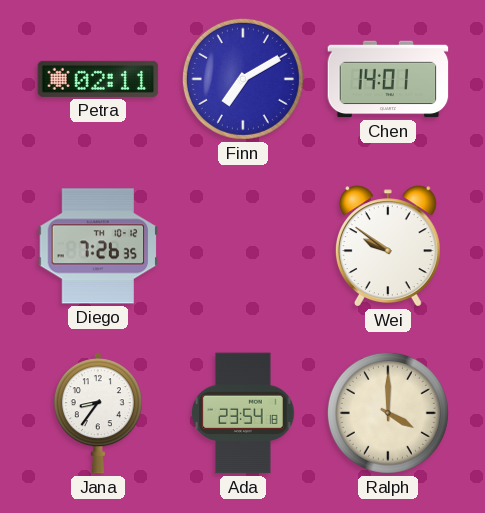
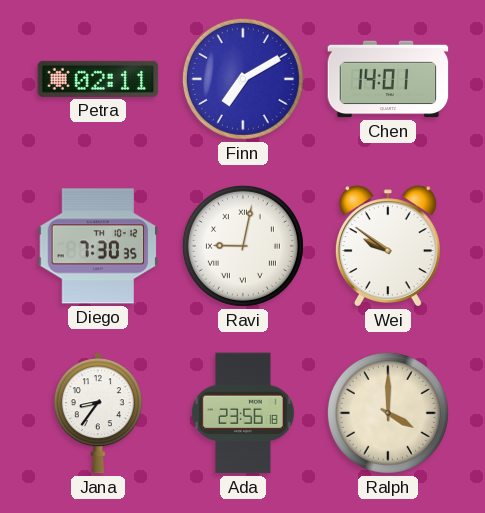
Diego: 7:26 -> 7:30 (98, 246)
Ravi: none -> 9:02 (243, 246)
Ada: 23:54 -> 23:56 (243, 413)
